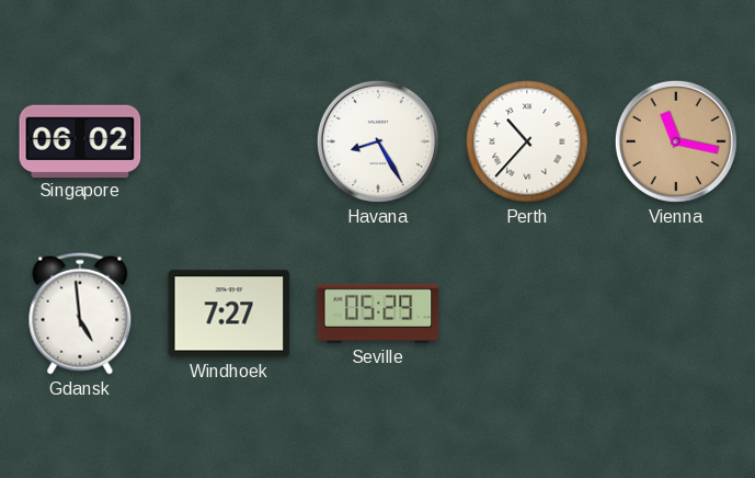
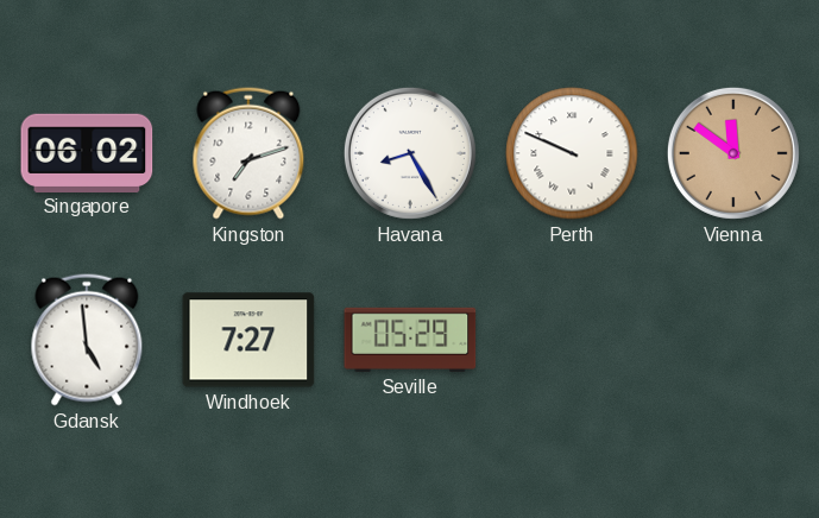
Kingston: none -> 7:12 (248, 153)
Perth: 10:37 -> 9:49 (572, 153)
Vienna: 11:17 -> 11:51 (733, 153)
